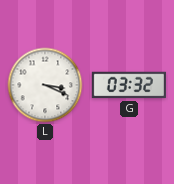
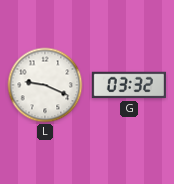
L: 3:19 -> 9:19 (45, 85)
